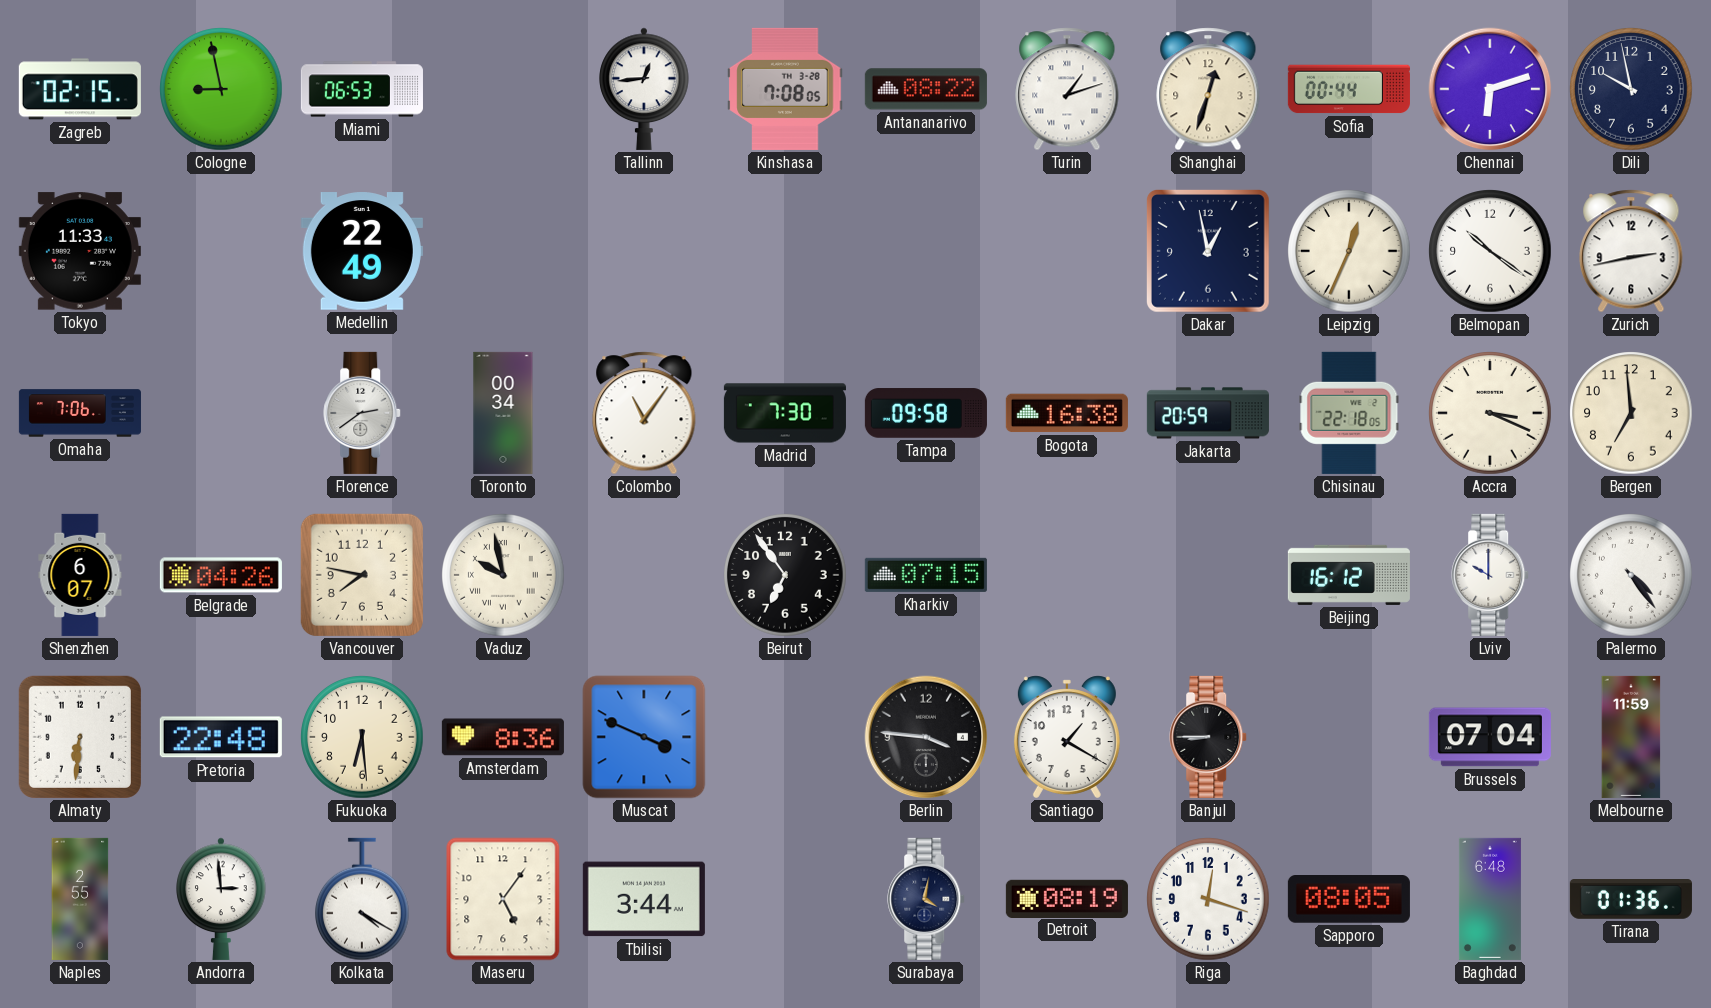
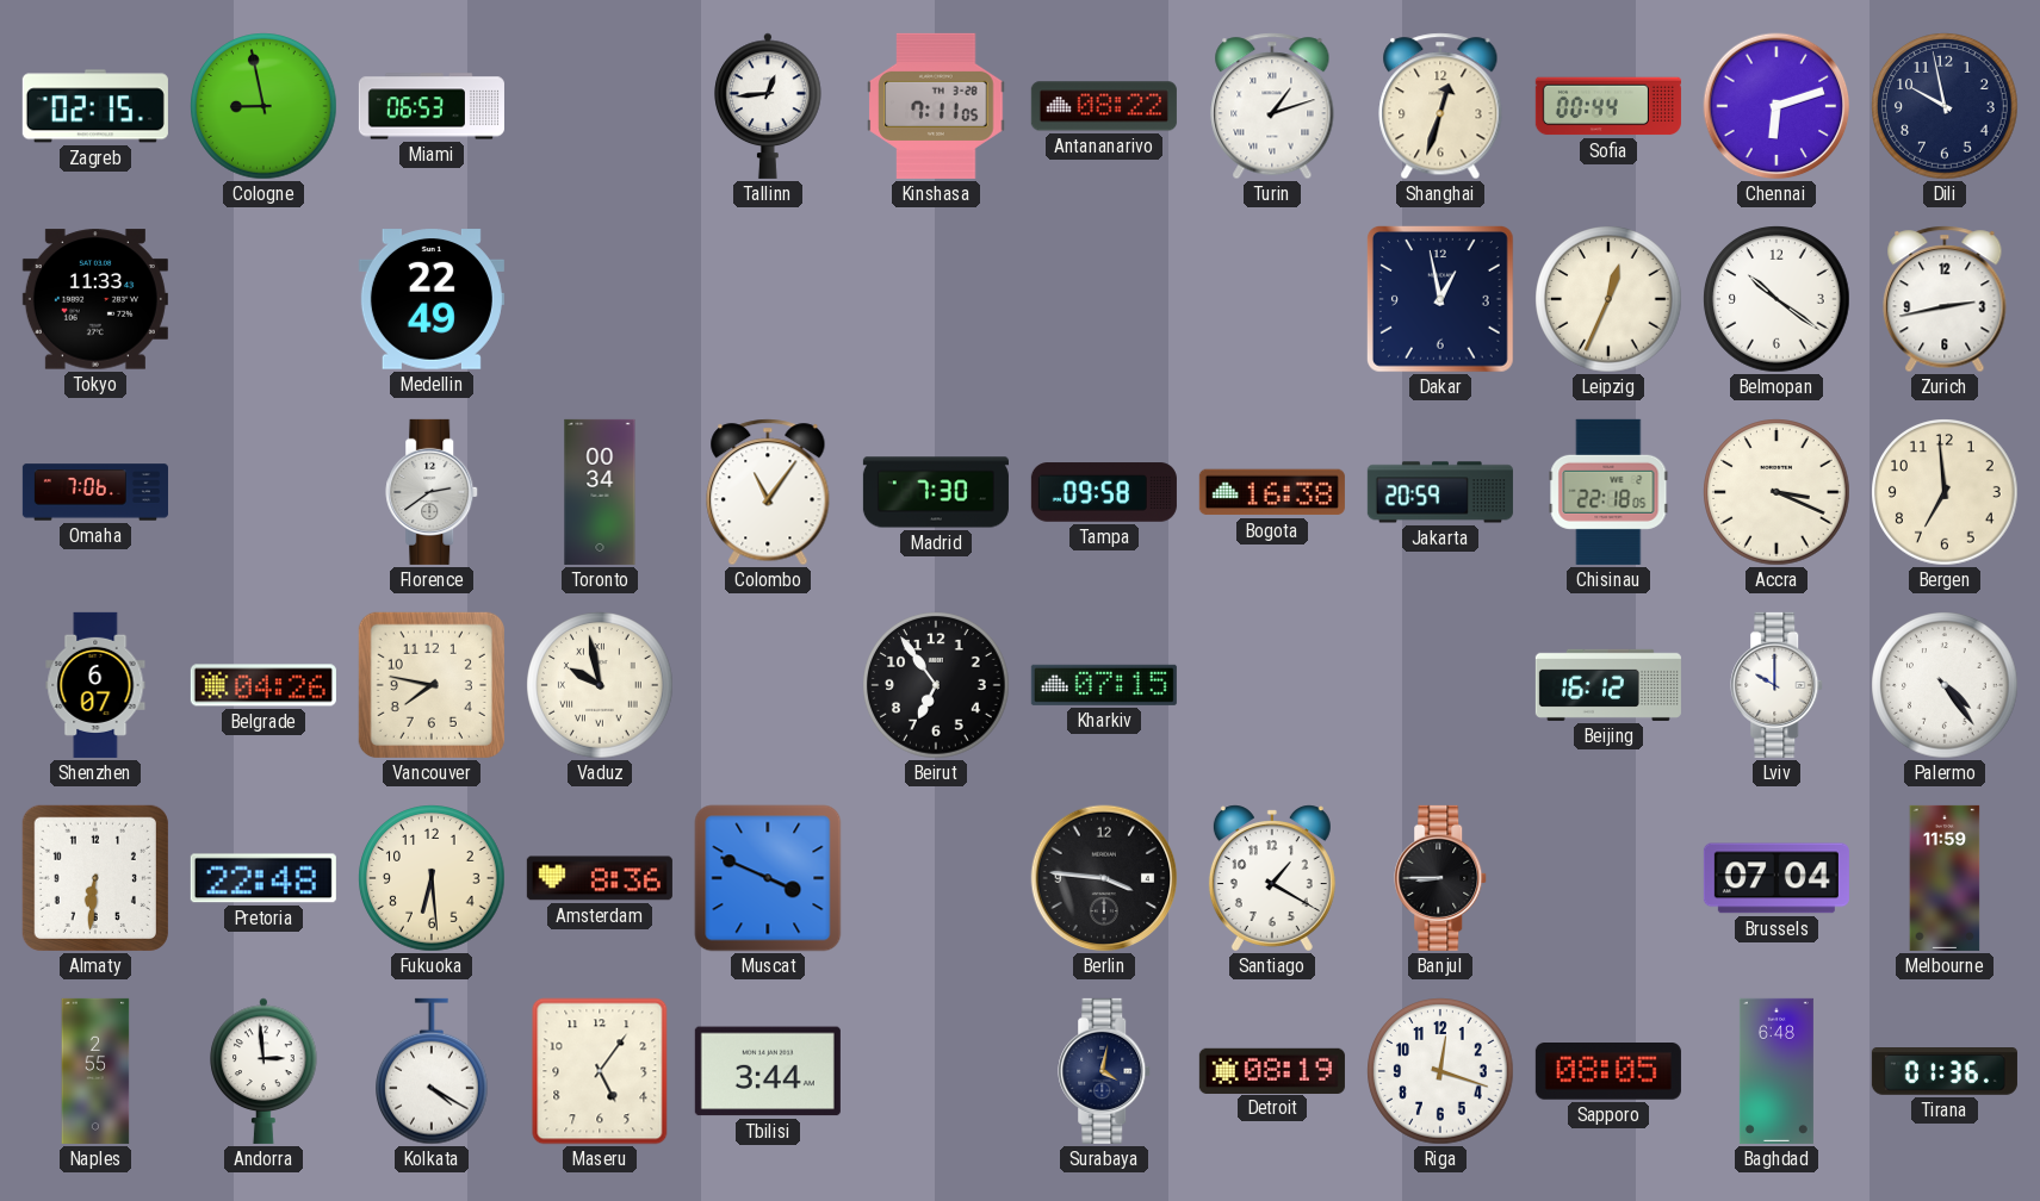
Kinshasa: 7:08 -> 7:11 (936, 106)
